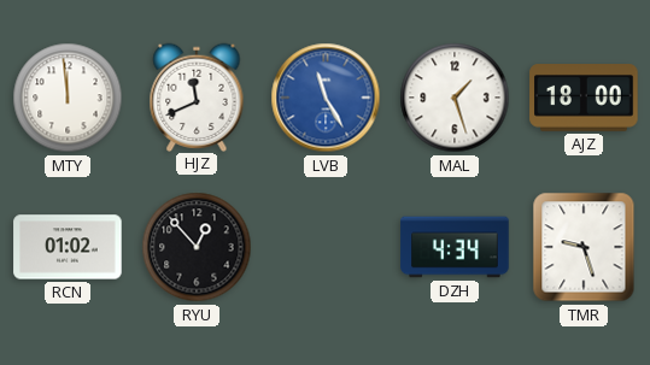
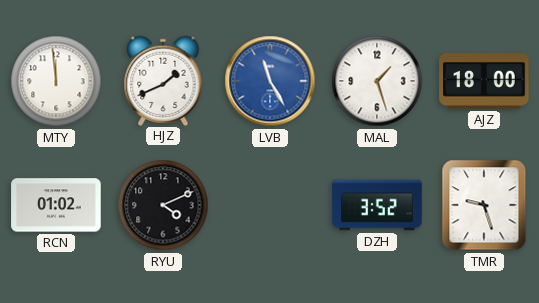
HJZ: 11:41 -> 1:41 (163, 80)
RYU: 12:53 -> 4:11 (163, 205)
DZH: 4:34 -> 3:52 (377, 205)
